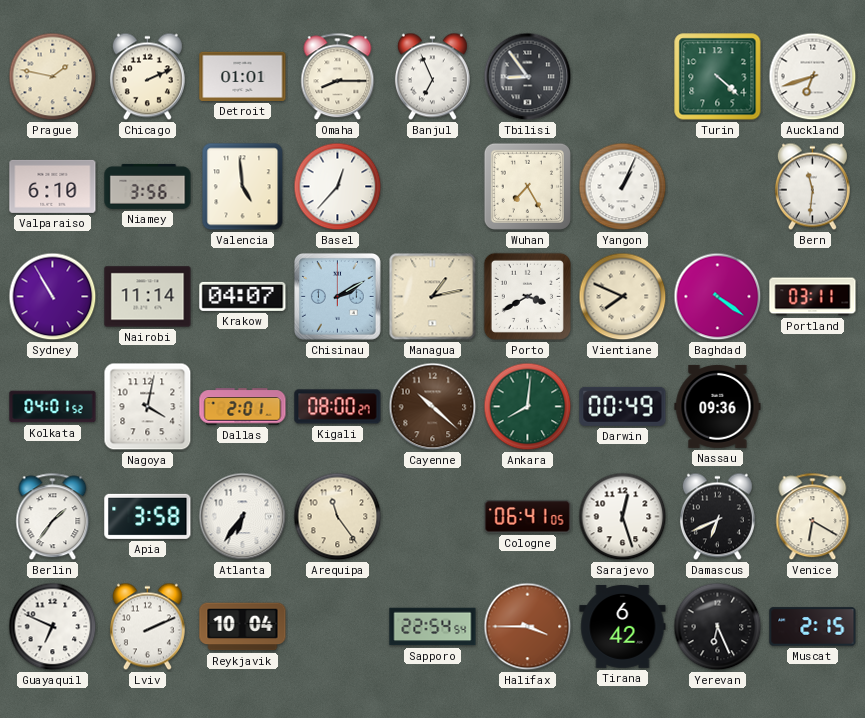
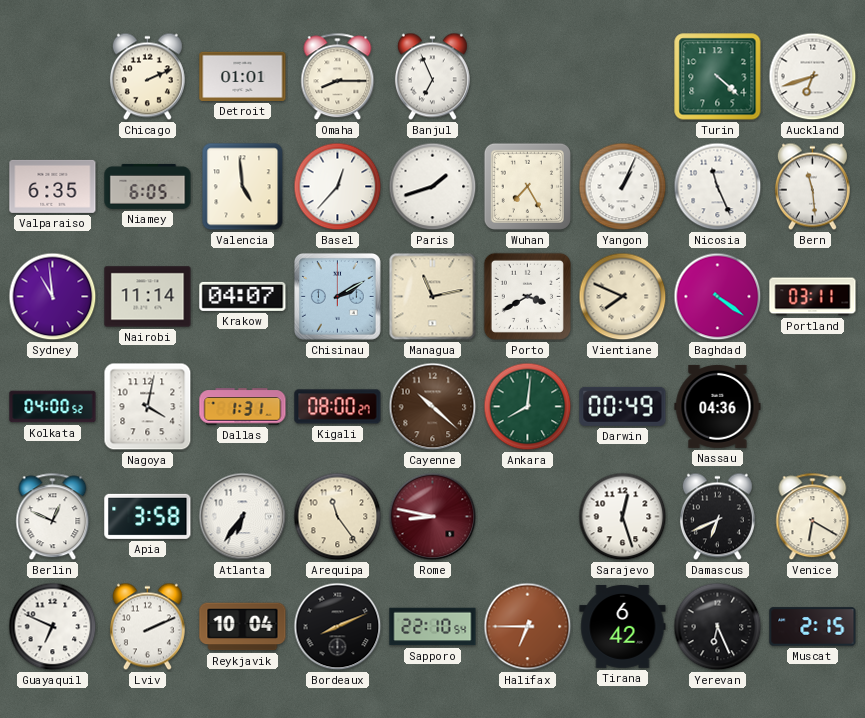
Prague: 1:47 -> none (53, 77)
Tbilisi: 8:54 -> none (528, 77)
Valparaiso: 6:10 -> 6:35 (53, 186)
Niamey: 3:56 -> 6:05 (148, 186)
Paris: none -> 1:42 (433, 187)
Nicosia: none -> 11:26 (718, 187)
Bern: 11:31 -> 11:29 (812, 187)
Sydney: 10:55 -> 10:59 (53, 297)
Managua: 1:13 -> 11:13 (433, 297)
Kolkata: 04:01 -> 04:00 (53, 407)
Dallas: 2:01 -> 1:31 (243, 407)
Nassau: 09:36 -> 04:36 (718, 406)
Berlin: 1:36 -> 12:49 (53, 517)
Rome: none -> 8:47 (433, 517)
Cologne: 06:41 -> none (528, 517)
Bordeaux: none -> 8:11 (338, 627)
Sapporo: 22:54 -> 22:10 (433, 627)
Halifax: 3:45 -> 6:45 (528, 627)
